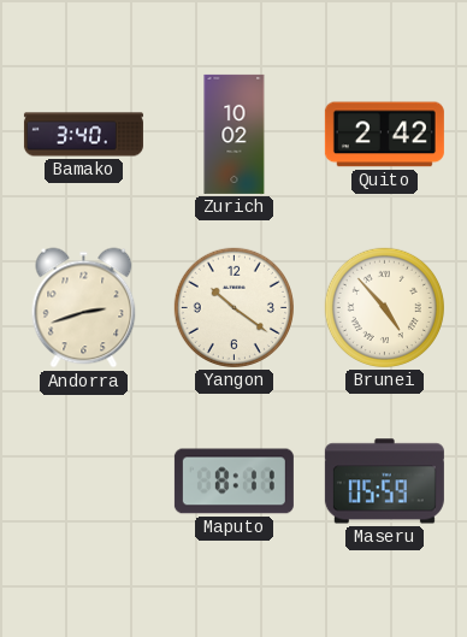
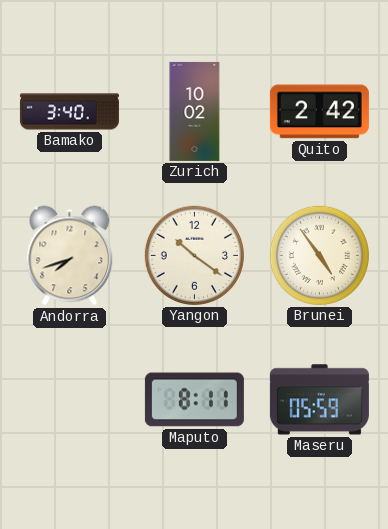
Andorra: 2:42 -> 7:42 (70, 256)
Brunei: 4:53 -> 4:54 (319, 255)
